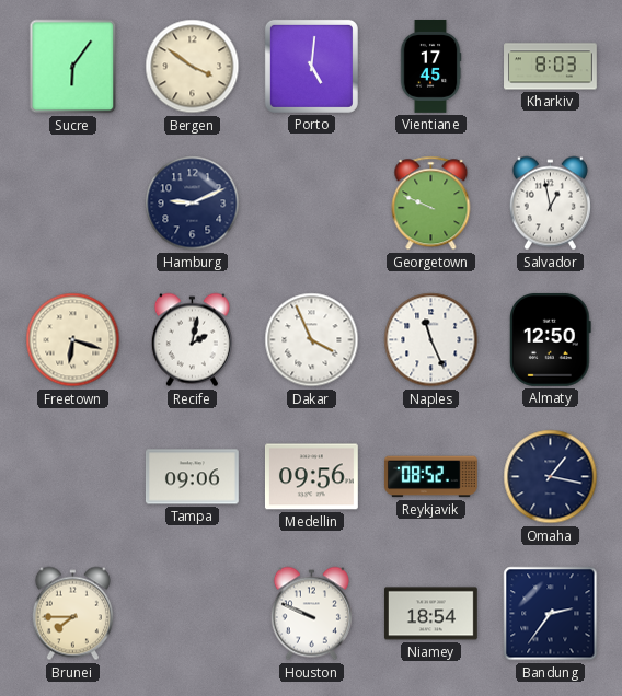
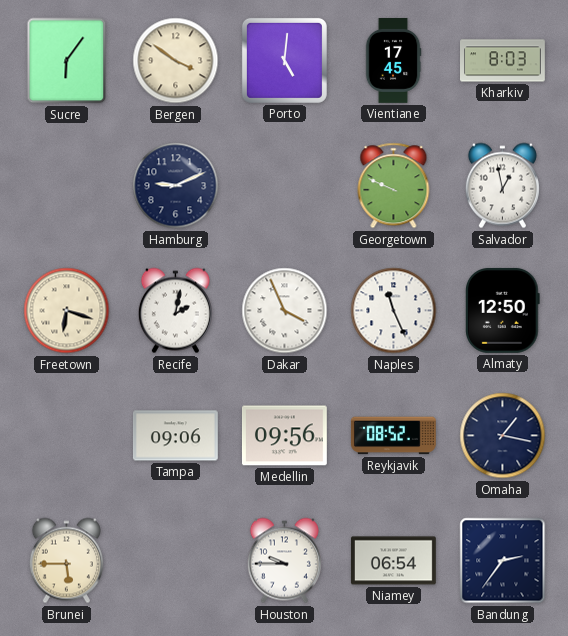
Brunei: 7:45 -> 5:45 (66, 561)
Houston: 9:49 -> 9:45 (284, 561)
Niamey: 18:54 -> 06:54 (393, 561)
